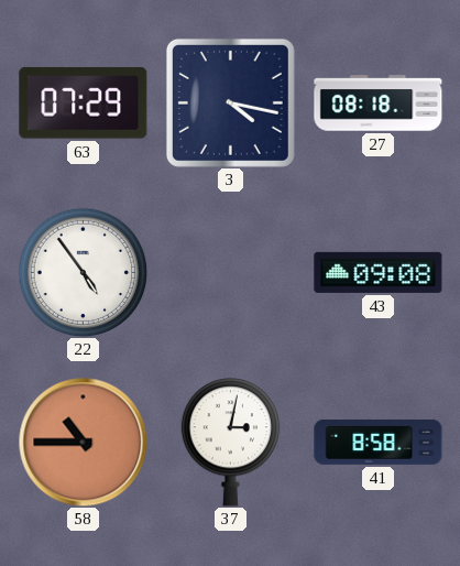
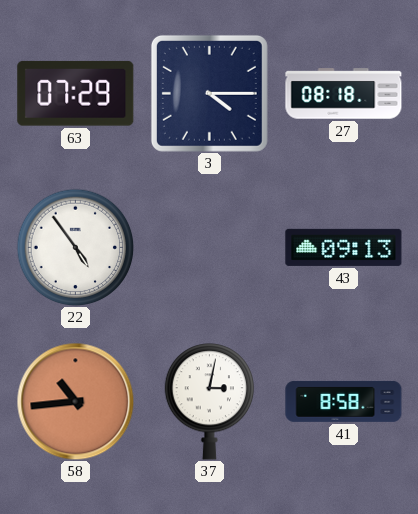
3: 4:17 -> 4:15 (209, 93)
43: 09:08 -> 09:13 (344, 247)
58: 10:45 -> 10:44 (75, 401)
